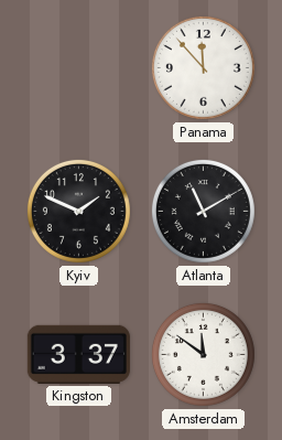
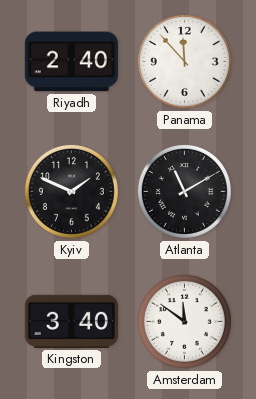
Riyadh: none -> 2:40 (71, 62)
Kingston: 3:37 -> 3:40 (71, 321)
